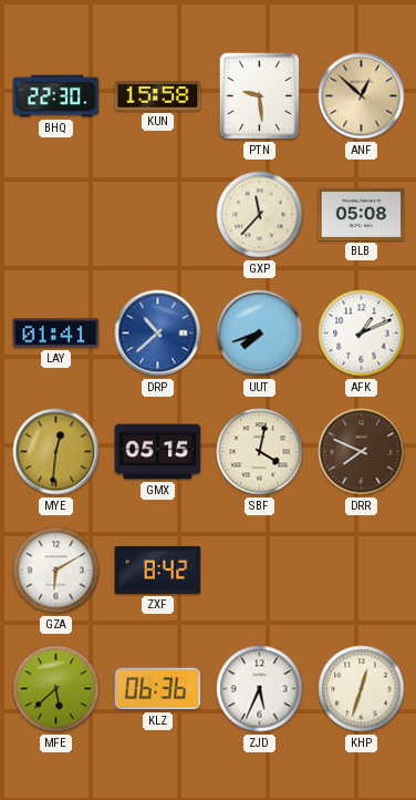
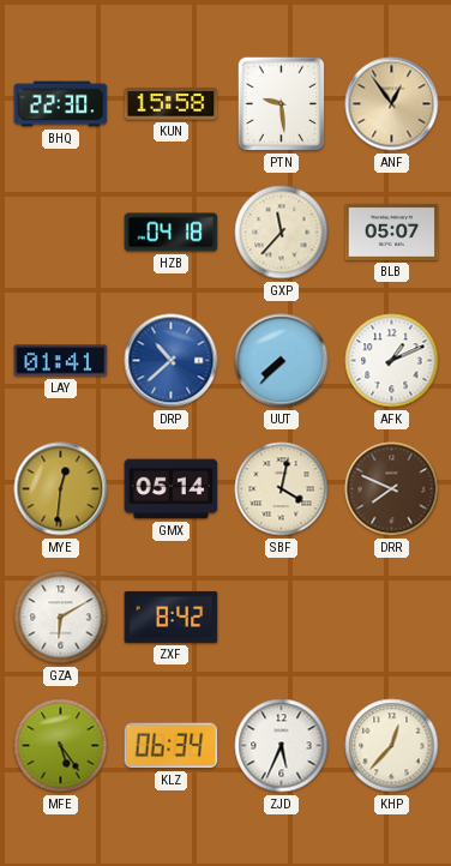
ANF: 12:52 -> 12:54 (392, 104)
HZB: none -> 04:18 (172, 233)
BLB: 05:08 -> 05:07 (392, 231)
UUT: 7:42 -> 7:37 (282, 361)
GMX: 05:15 -> 05:14 (172, 489)
MFE: 5:38 -> 5:24 (61, 746)
KLZ: 06:36 -> 06:34 (172, 746)
KHP: 12:33 -> 12:37 (392, 746)
